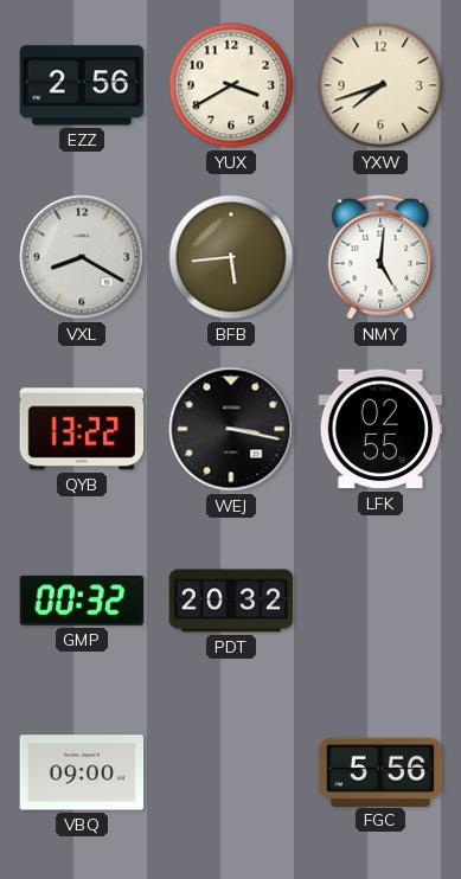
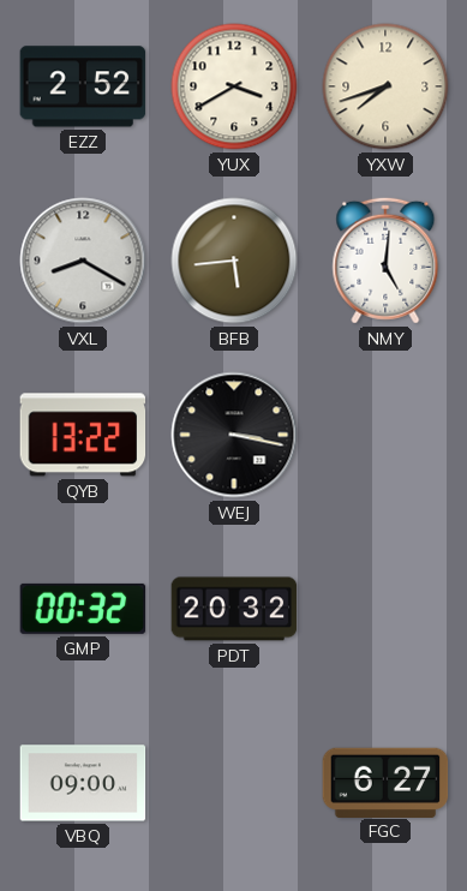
EZZ: 2:56 -> 2:52 (83, 86)
LFK: 02:55 -> none (380, 429)
FGC: 5:56 -> 6:27 (385, 782)
